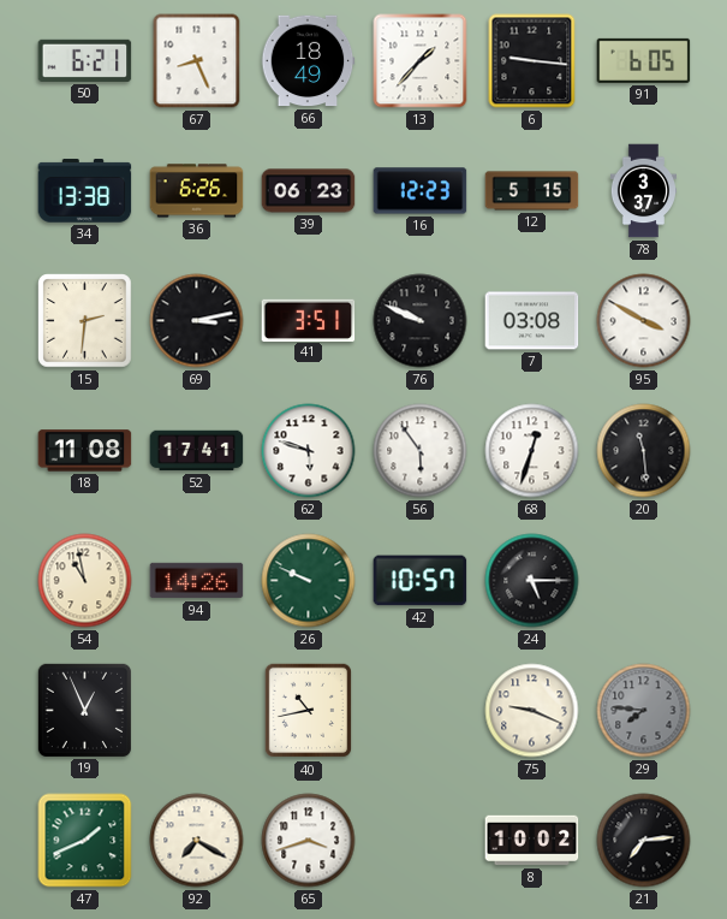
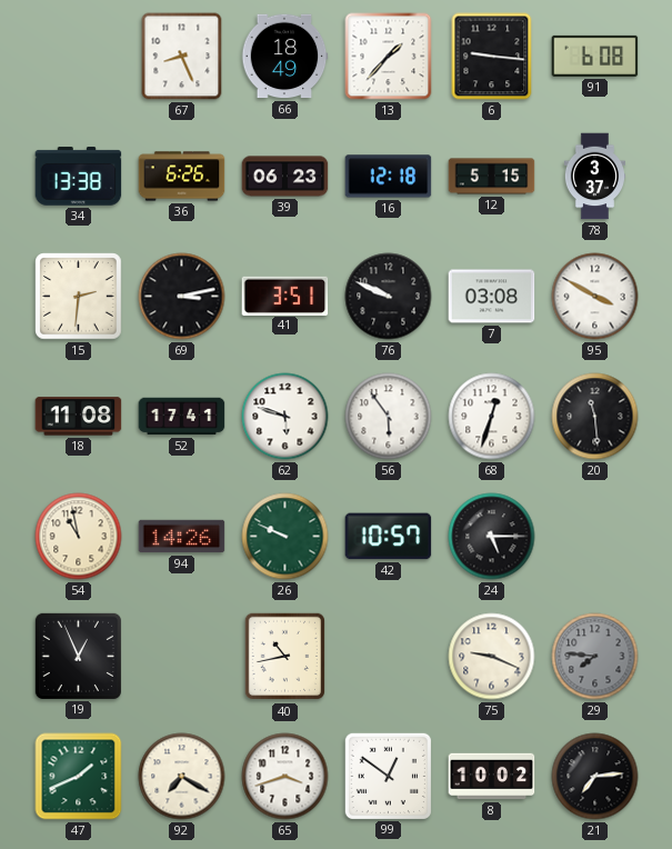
50: 6:21 -> none (85, 60)
91: 6:05 -> 6:08 (595, 56)
16: 12:23 -> 12:18 (389, 177)
99: none -> 12:51 (388, 776)
